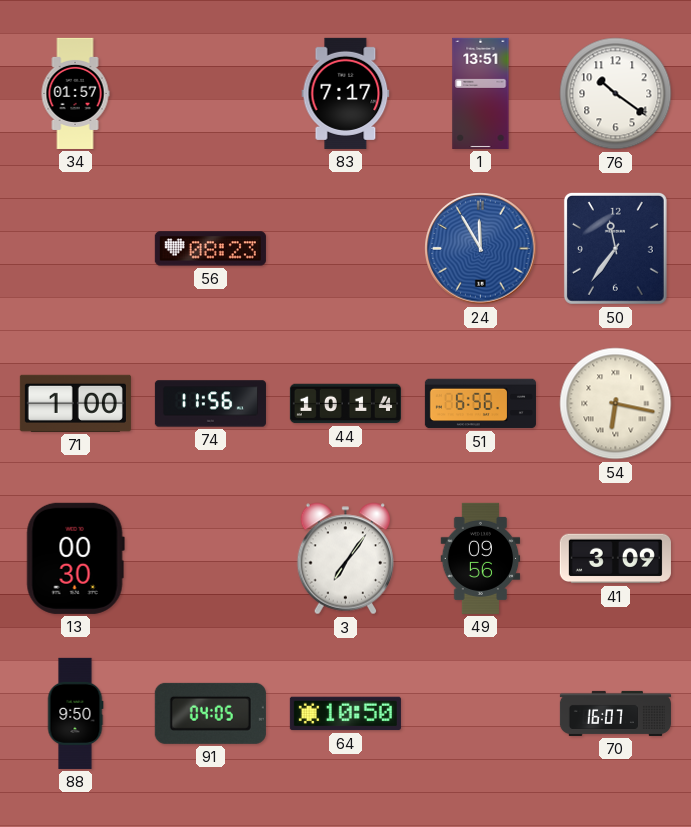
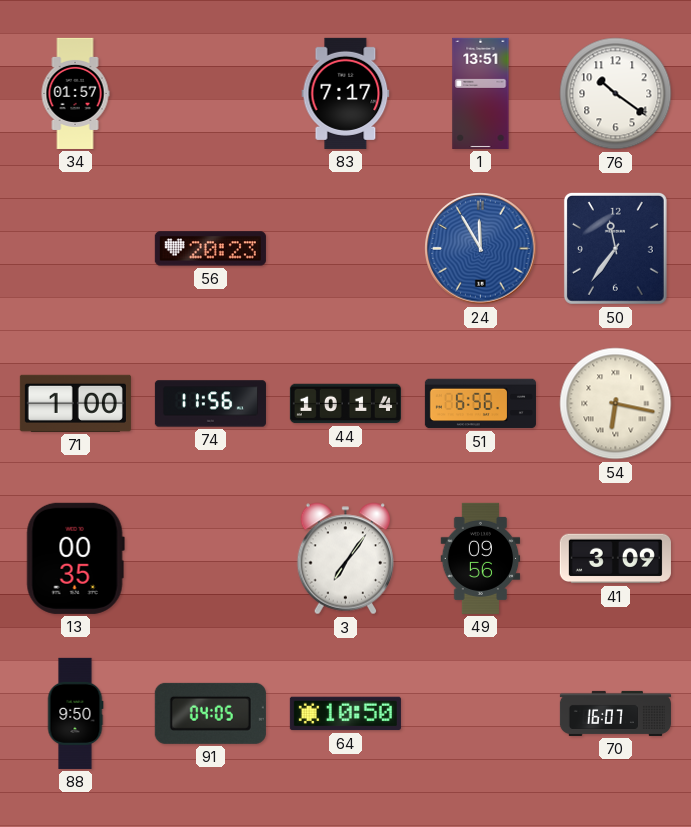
56: 08:23 -> 20:23 (210, 249)
13: 00:30 -> 00:35 (75, 558)
